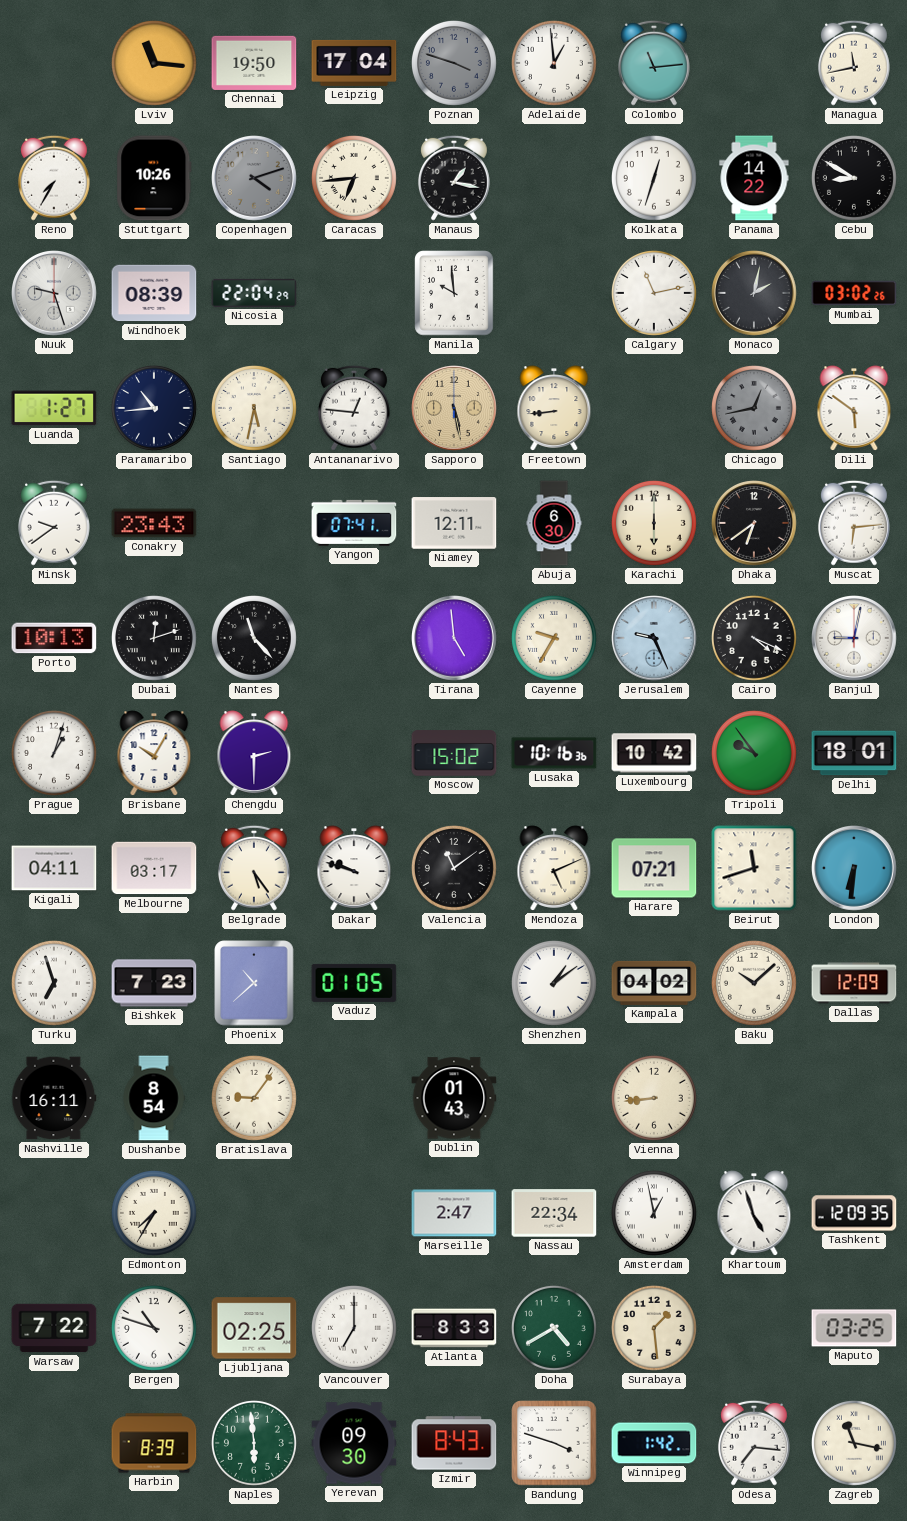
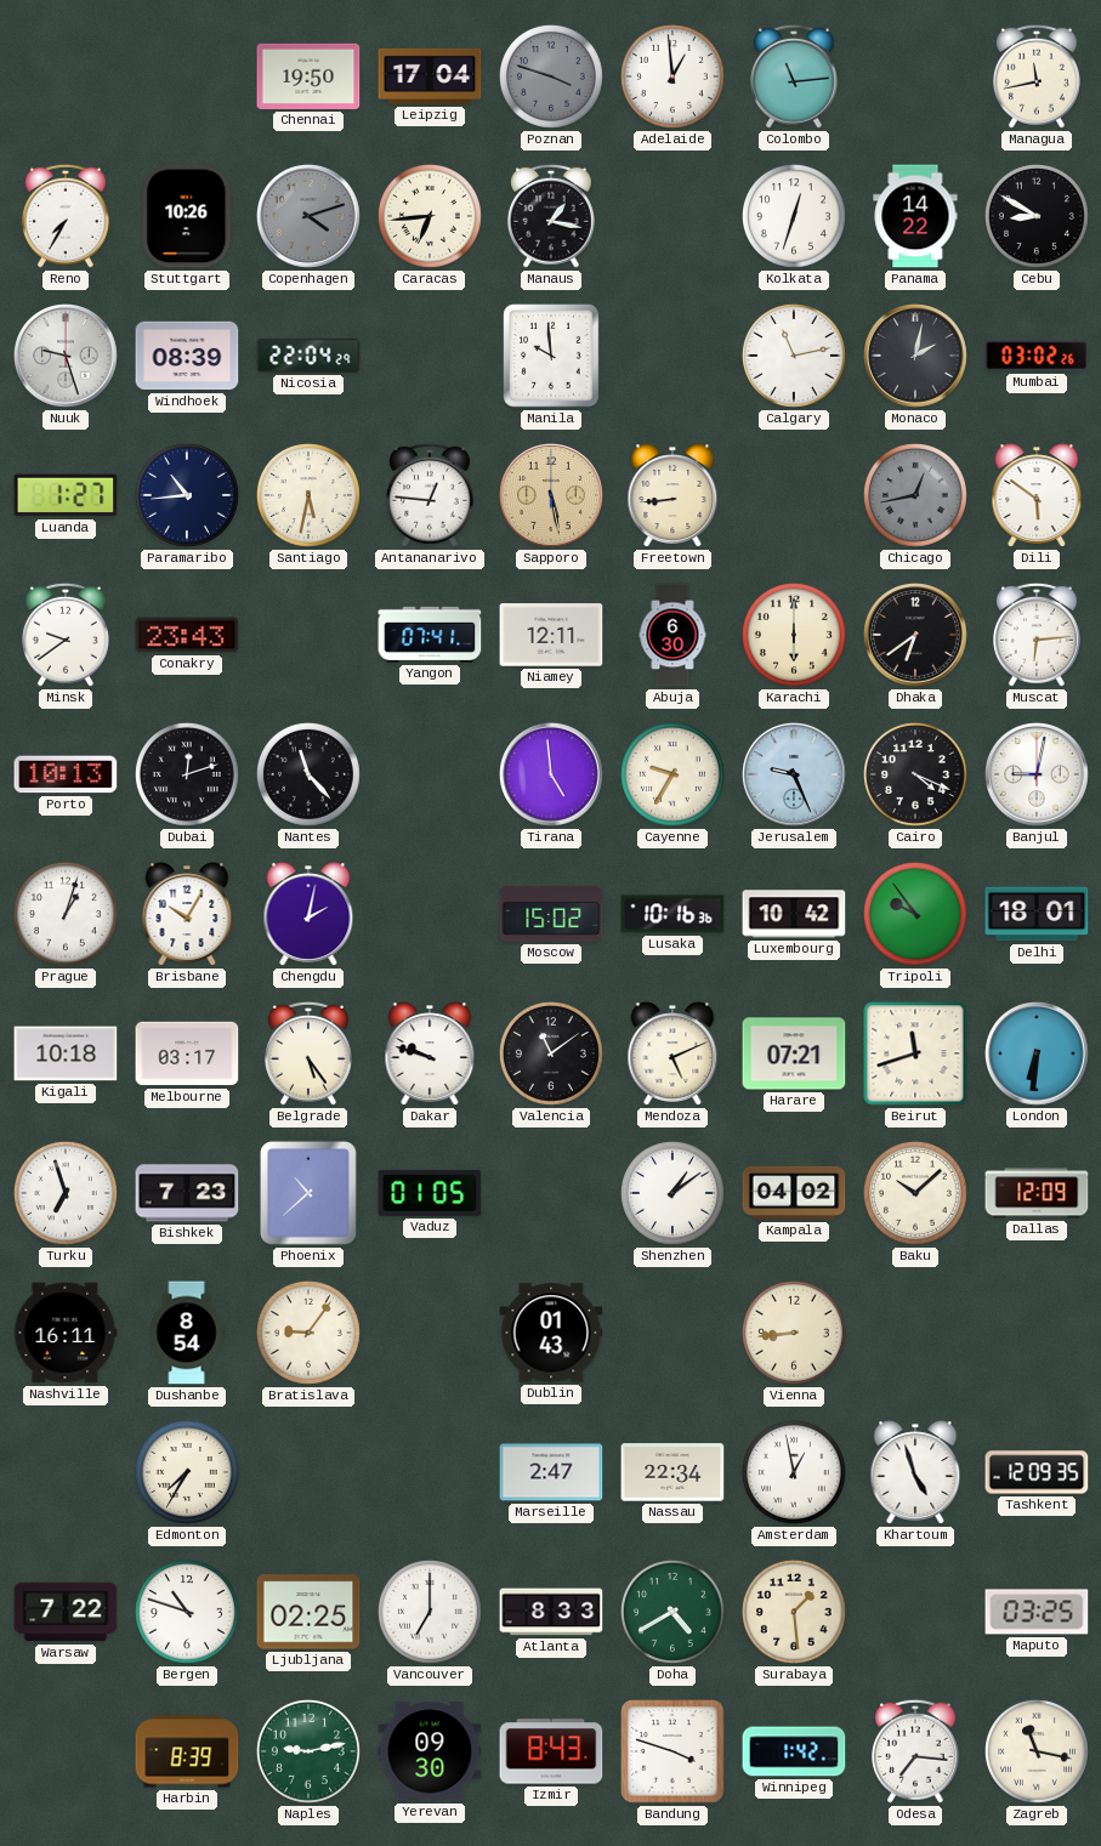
Lviv: 11:16 -> none (154, 63)
Chengdu: 2:30 -> 2:02 (308, 914)
Kigali: 04:11 -> 10:18 (66, 1053)
Naples: 5:59 -> 9:13 (308, 1751)
